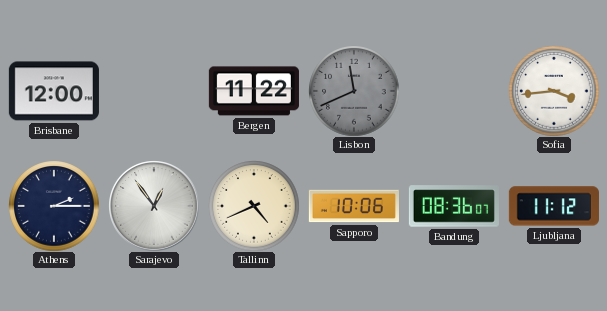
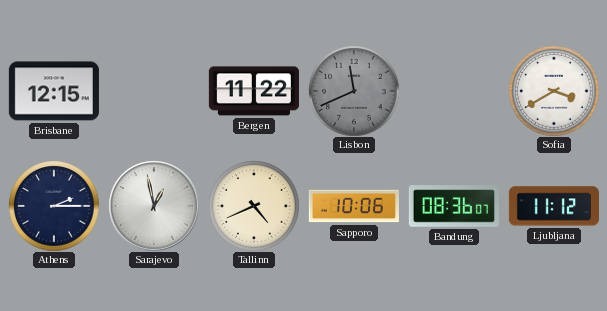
Brisbane: 12:00 -> 12:15 (54, 91)
Sofia: 3:44 -> 3:40 (554, 91)
Sarajevo: 12:54 -> 12:58 (154, 206)
